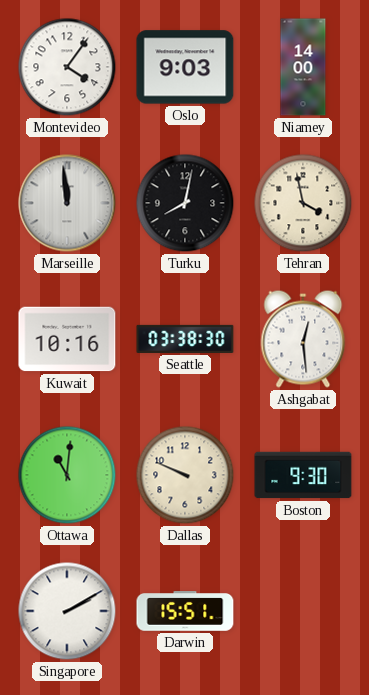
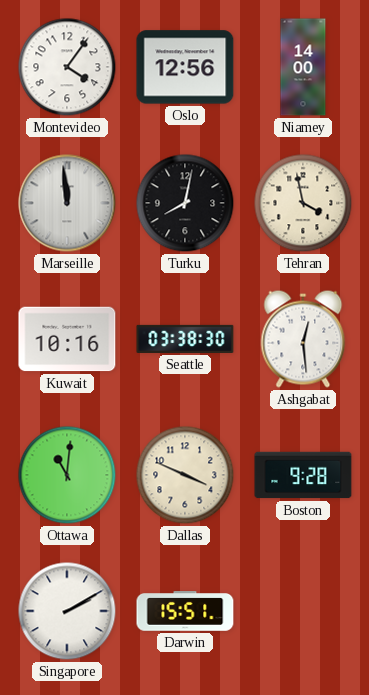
Oslo: 9:03 -> 12:56 (185, 67)
Dallas: 9:49 -> 3:49 (185, 475)
Boston: 9:30 -> 9:28 (303, 475)
